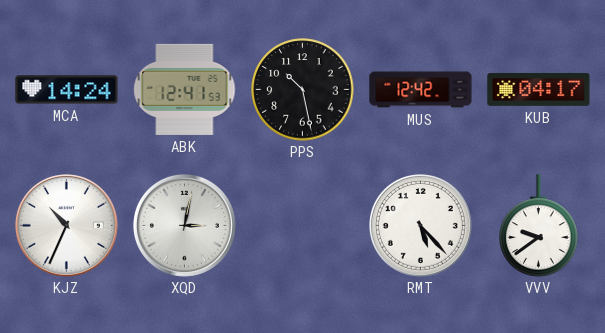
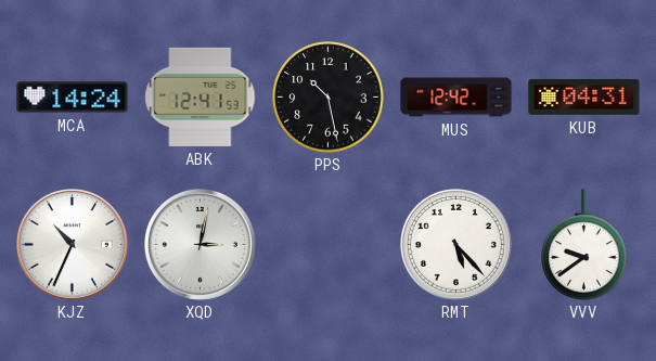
KUB: 04:17 -> 04:31 (584, 96)
